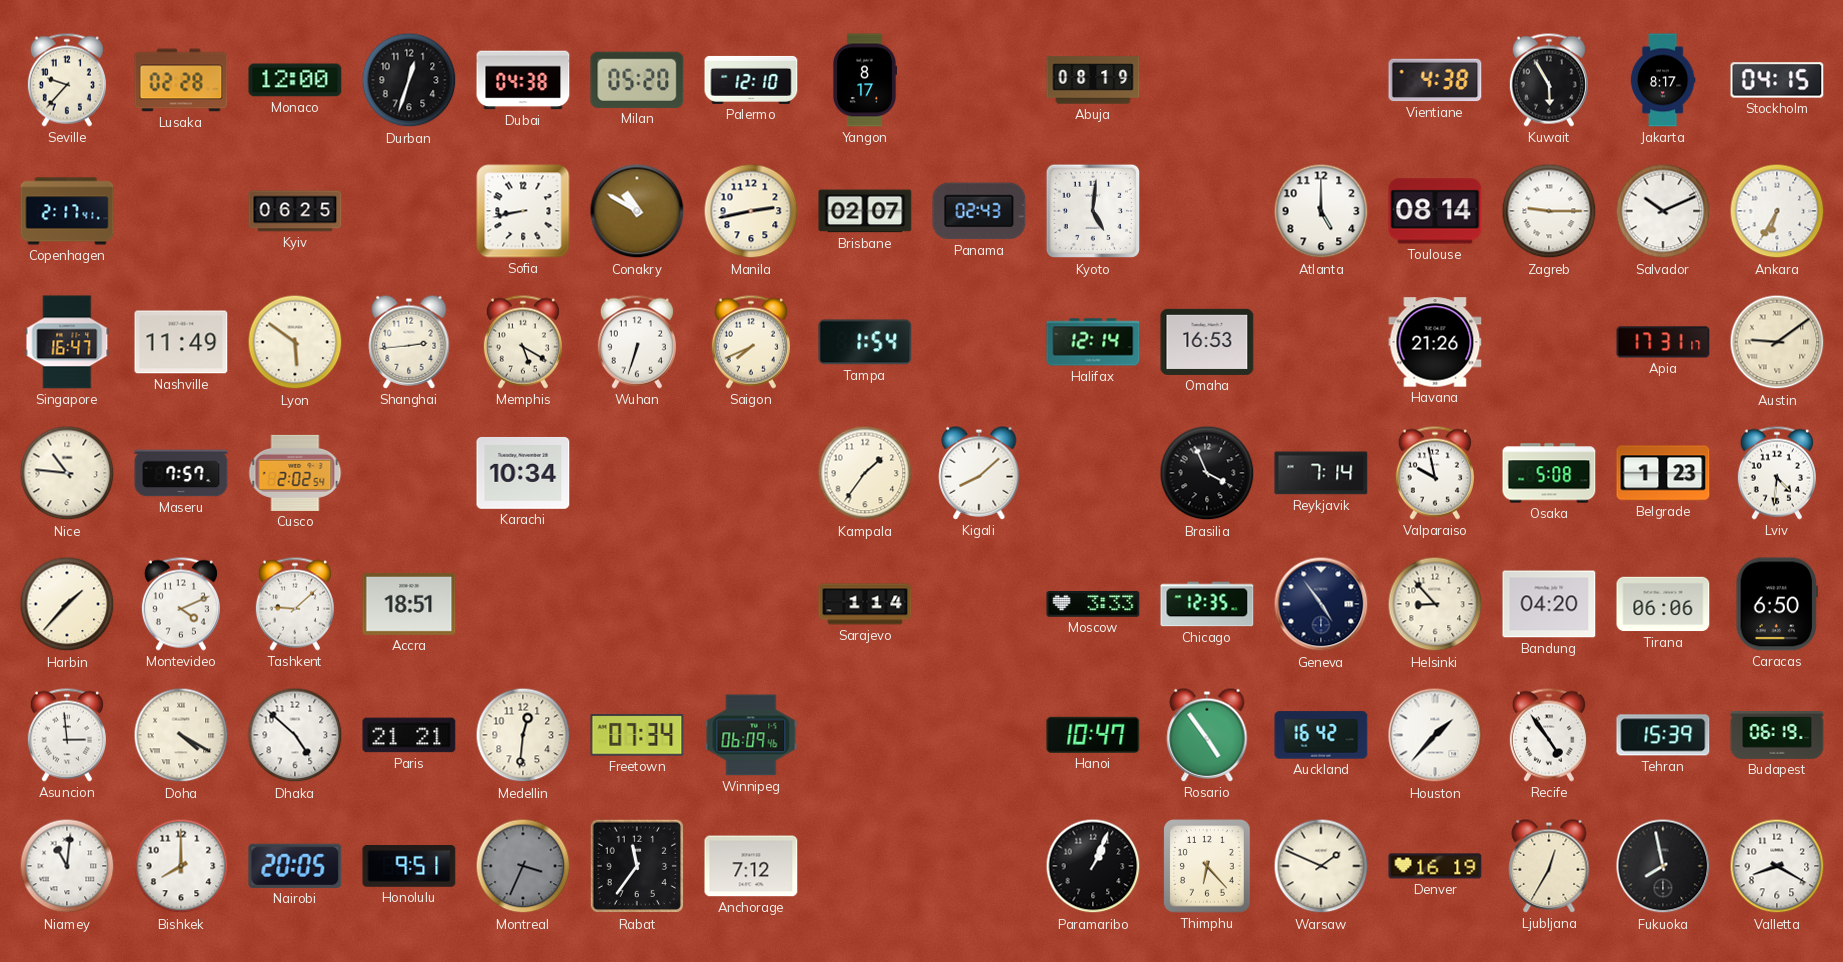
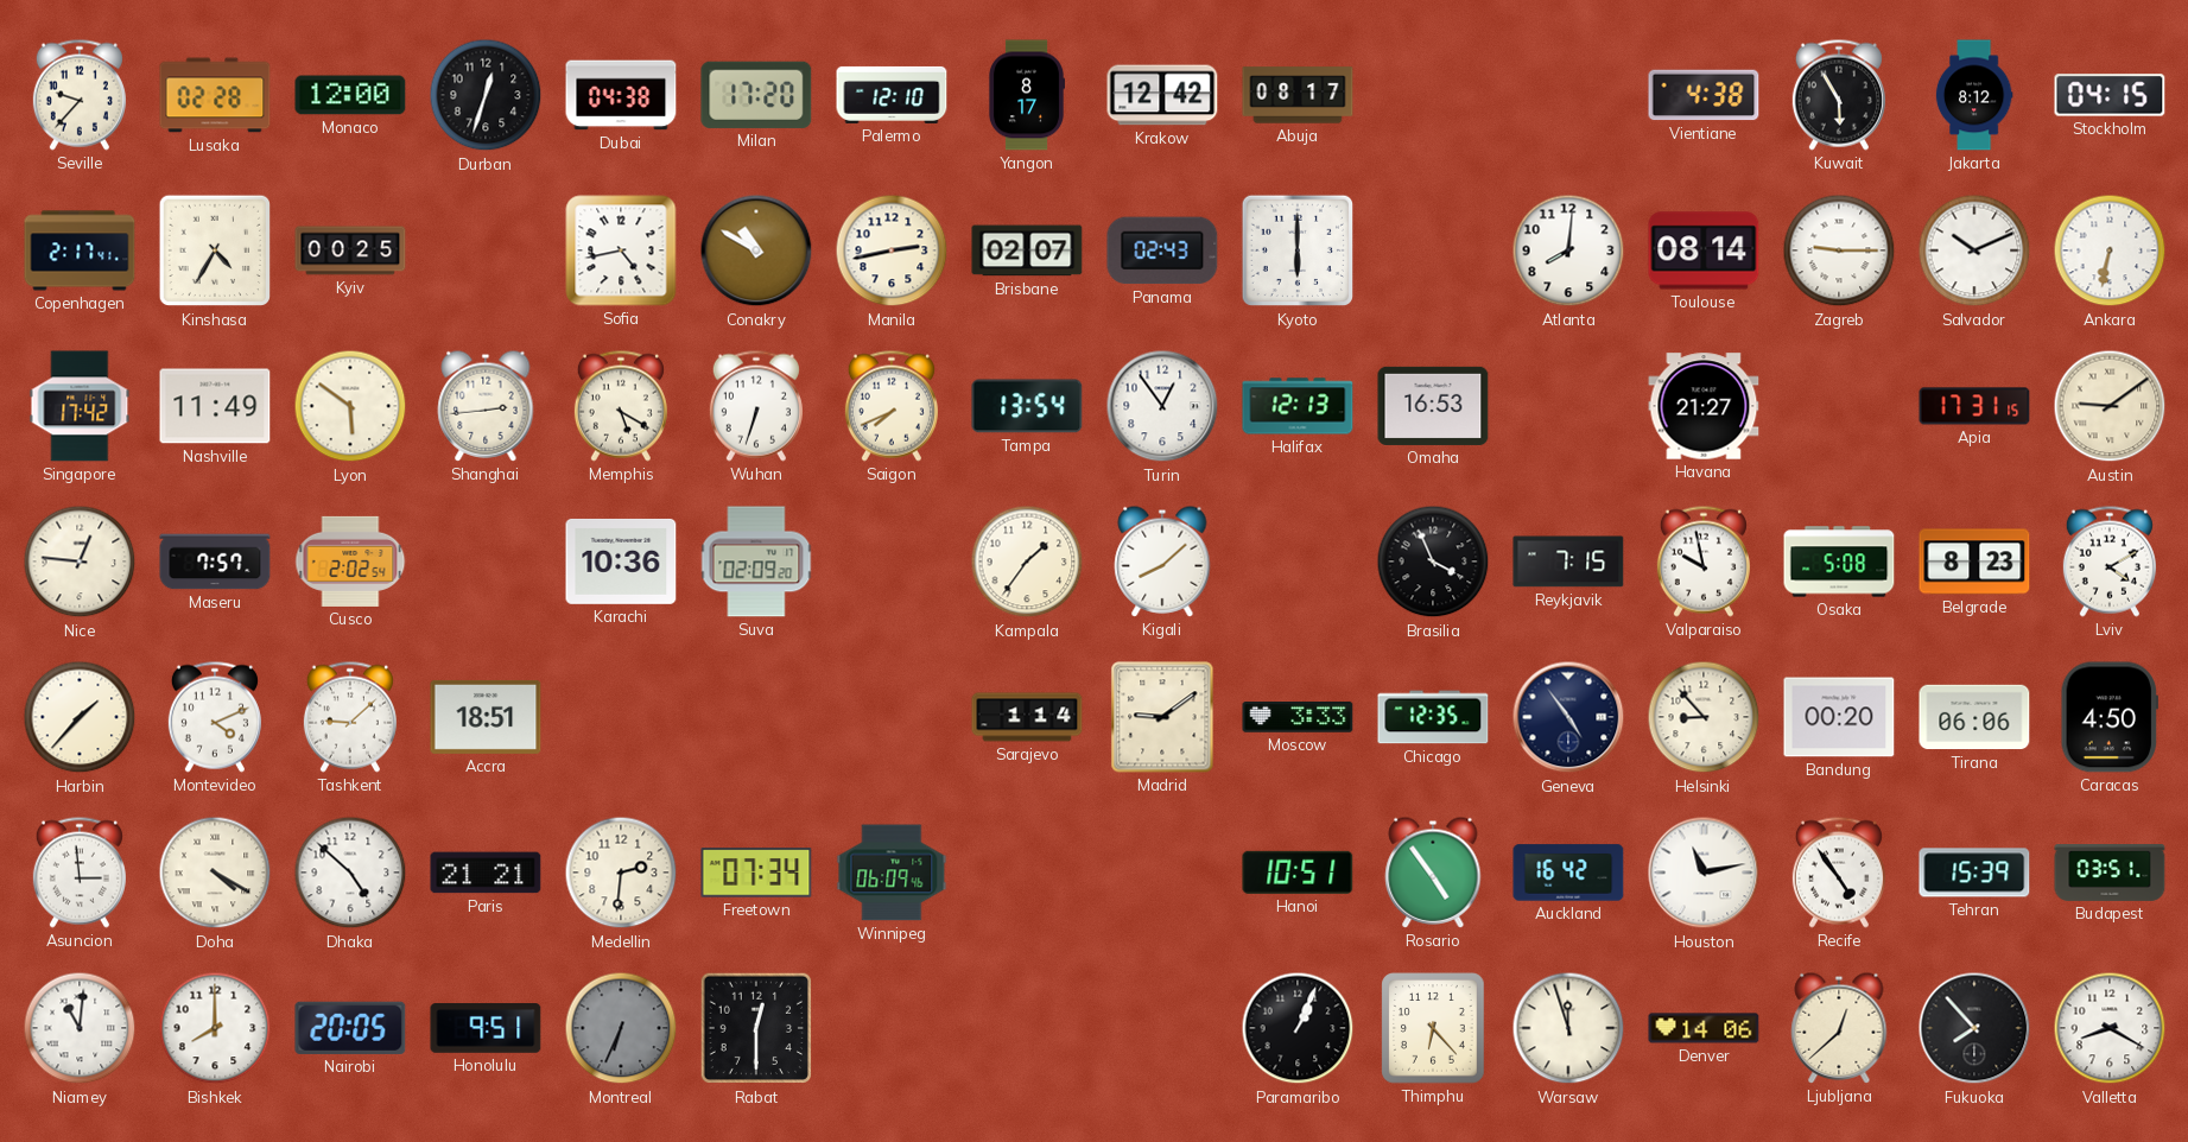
Milan: 05:20 -> 17:20 (756, 95)
Krakow: none -> 12:42 (1162, 95)
Abuja: 08:19 -> 08:17 (1298, 95)
Jakarta: 8:17 -> 8:12 (1974, 95)
Kinshasa: none -> 4:35 (215, 250)
Kyiv: 06:25 -> 00:25 (350, 250)
Sofia: 8:43 -> 4:43 (621, 250)
Kyoto: 5:01 -> 6:00 (1298, 250)
Atlanta: 5:00 -> 8:01 (1568, 250)
Ankara: 6:35 -> 6:32 (2110, 250)
Singapore: 16:47 -> 17:42 (80, 406)
Tampa: 1:54 -> 13:54 (1027, 406)
Turin: none -> 12:54 (1162, 406)
Halifax: 12:14 -> 12:13 (1298, 406)
Havana: 21:26 -> 21:27 (1704, 406)
Apia: 17:31:17 -> 17:31:15 (1974, 406)
Nice: 10:46 -> 12:46 (80, 562)
Karachi: 10:34 -> 10:36 (621, 562)
Suva: none -> 02:09 (756, 562)
Reykjavik: 7:14 -> 7:15 (1568, 562)
Belgrade: 1:23 -> 8:23 (1974, 562)
Lviv: 4:31 -> 4:10 (2110, 562)
Madrid: none -> 9:09 (1162, 717)
Bandung: 04:20 -> 00:20 (1839, 717)
Caracas: 6:50 -> 4:50 (2108, 717)
Medellin: 12:31 -> 2:31 (621, 873)
Hanoi: 10:47 -> 10:51 (1298, 873)
Houston: 1:37 -> 11:13 (1704, 873)
Budapest: 06:19 -> 03:51 (2110, 874)
Montreal: 3:34 -> 6:34 (621, 1028)
Rabat: 11:36 -> 12:30 (756, 1028)
Anchorage: 7:12 -> none (751, 866)
Warsaw: 1:49 -> 11:57 (1568, 1028)
Denver: 16:19 -> 14:06 (1704, 1028)
Ljubljana: 12:35 -> 12:38 (1839, 1028)
Fukuoka: 7:58 -> 7:53 (1974, 1028)
